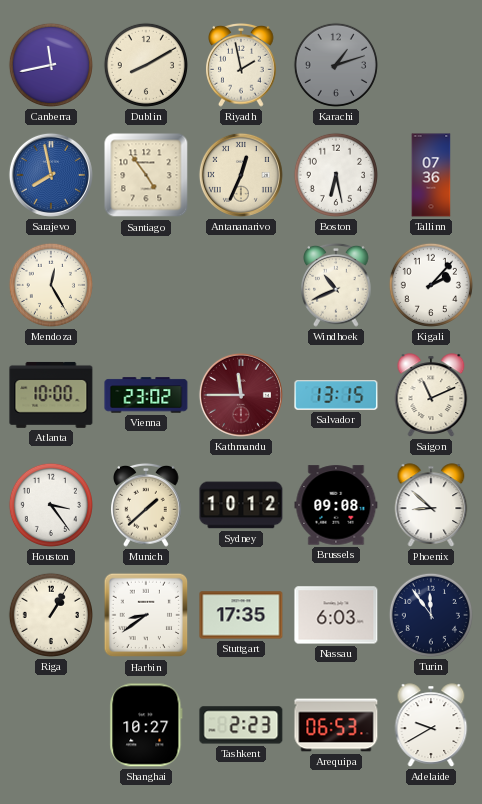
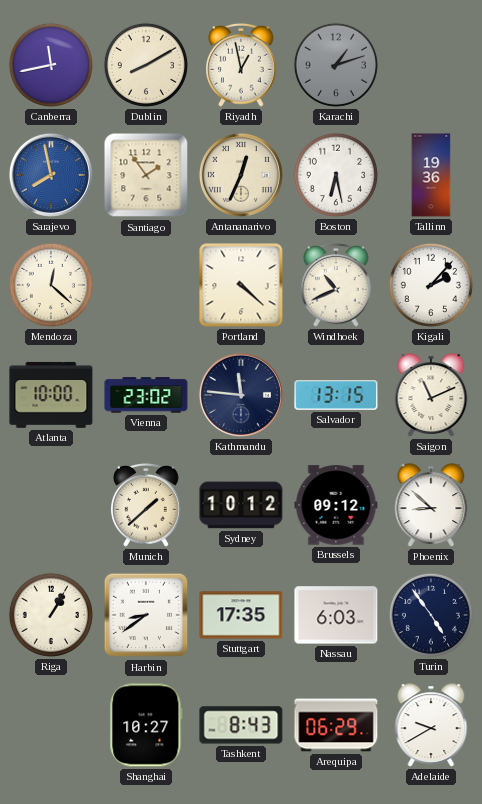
Riyadh: 1:58 -> 12:58 (242, 65)
Santiago: 4:54 -> 1:54 (146, 175)
Tallinn: 07:36 -> 19:36 (431, 175)
Mendoza: 12:25 -> 12:22 (51, 285)
Portland: none -> 4:22 (241, 285)
Kathmandu: 11:45 -> 11:46 (241, 395)
Kathmandu dial: burgundy -> navy (241, 395)
Houston: 3:24 -> none (51, 505)
Brussels: 09:08 -> 09:12 (336, 505)
Turin: 11:54 -> 4:54 (431, 615)
Tashkent: 2:23 -> 8:43 (241, 725)
Arequipa: 06:53 -> 06:29 (336, 725)
